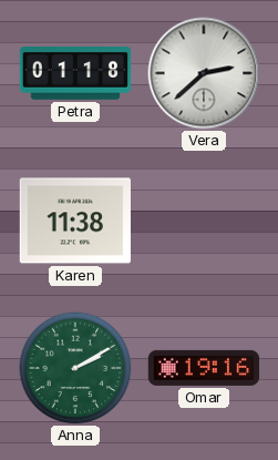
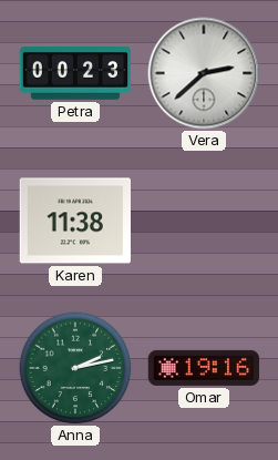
Petra: 01:18 -> 00:23 (75, 73)
Anna: 2:10 -> 2:13 (75, 368)
